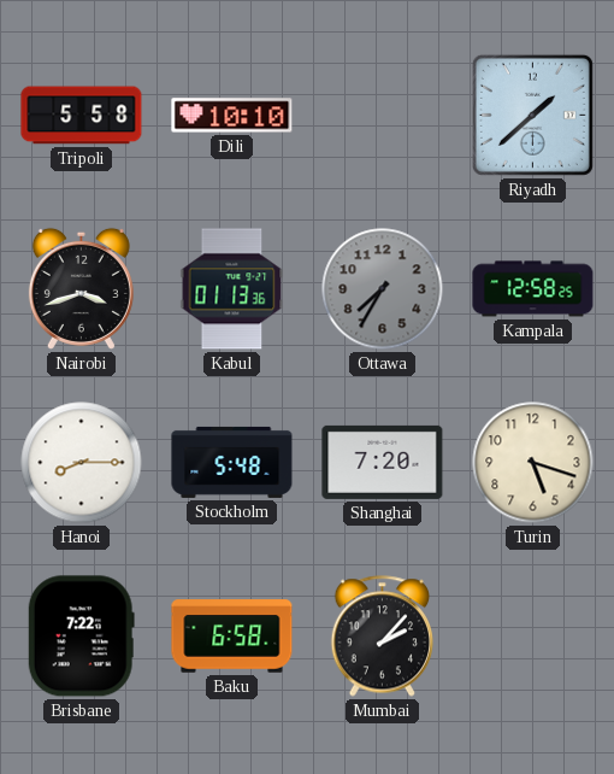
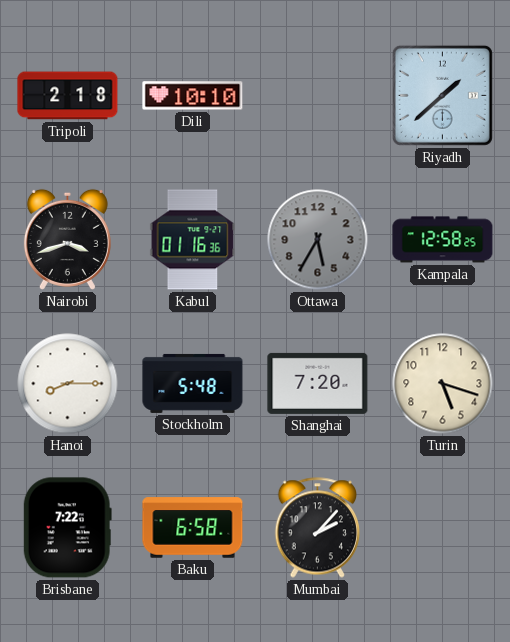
Tripoli: 5:58 -> 2:18 (68, 96)
Kabul: 01:13 -> 01:16 (193, 240)
Ottawa: 7:35 -> 5:35 (318, 240)
